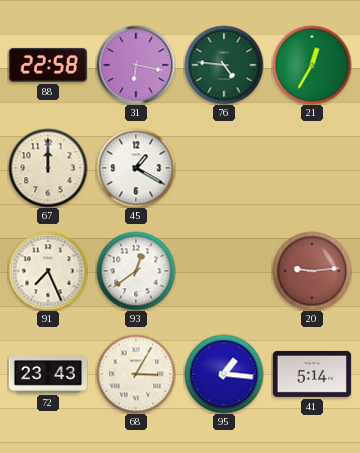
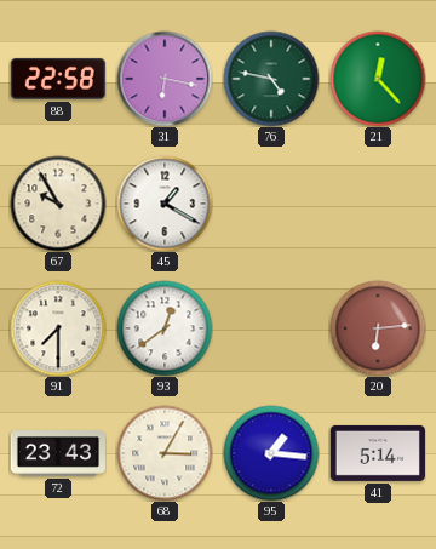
76: 4:46 -> 4:47 (271, 79)
21: 12:35 -> 12:23 (378, 79)
67: 12:00 -> 9:55 (58, 204)
91: 7:26 -> 7:30 (58, 328)
20: 9:14 -> 6:14 (378, 328)
